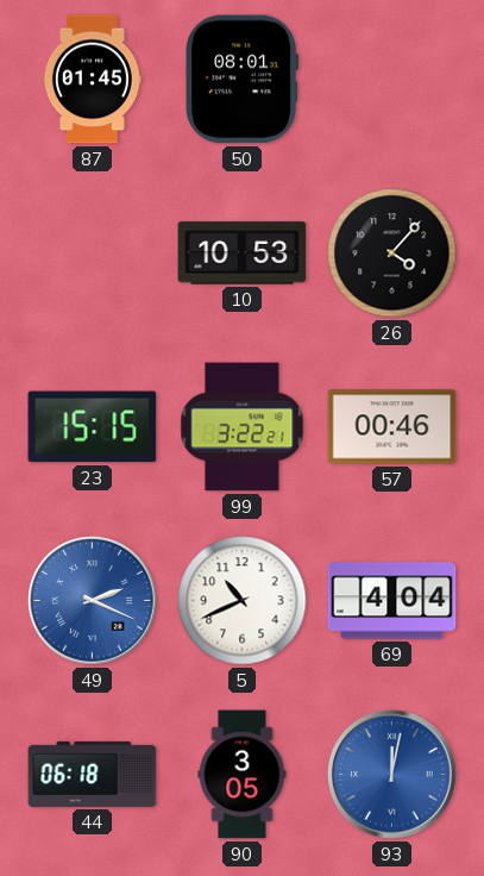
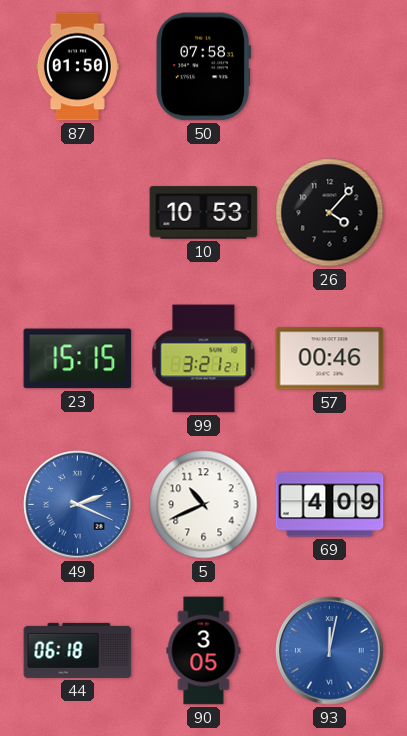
87: 01:45 -> 01:50 (77, 67)
50: 08:01 -> 07:58 (204, 67)
99: 3:22 -> 3:21 (204, 359)
69: 4:04 -> 4:09 (330, 505)
